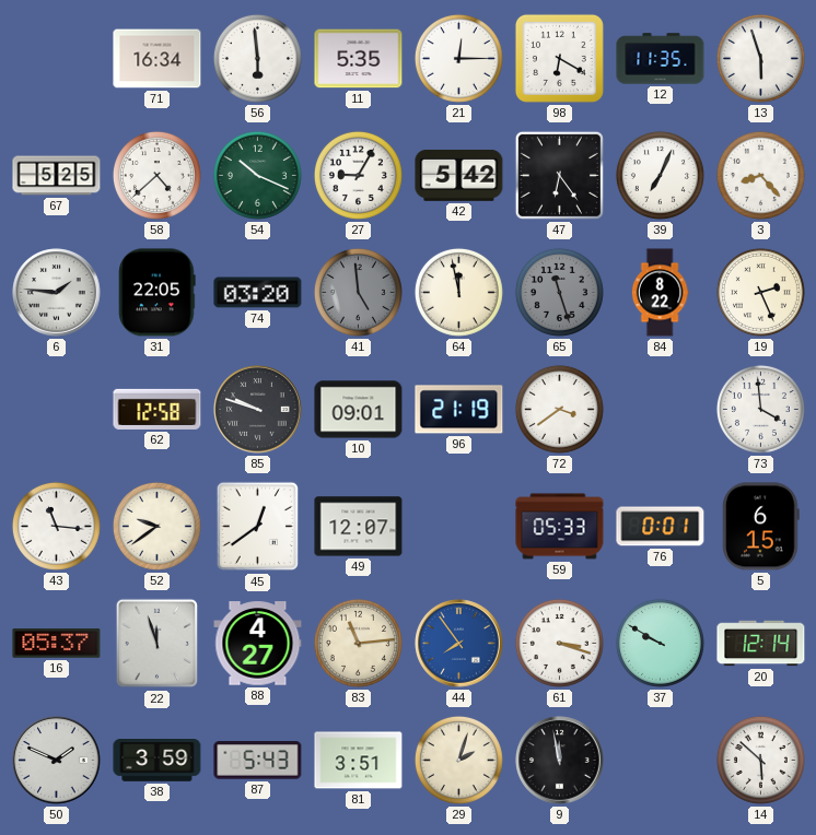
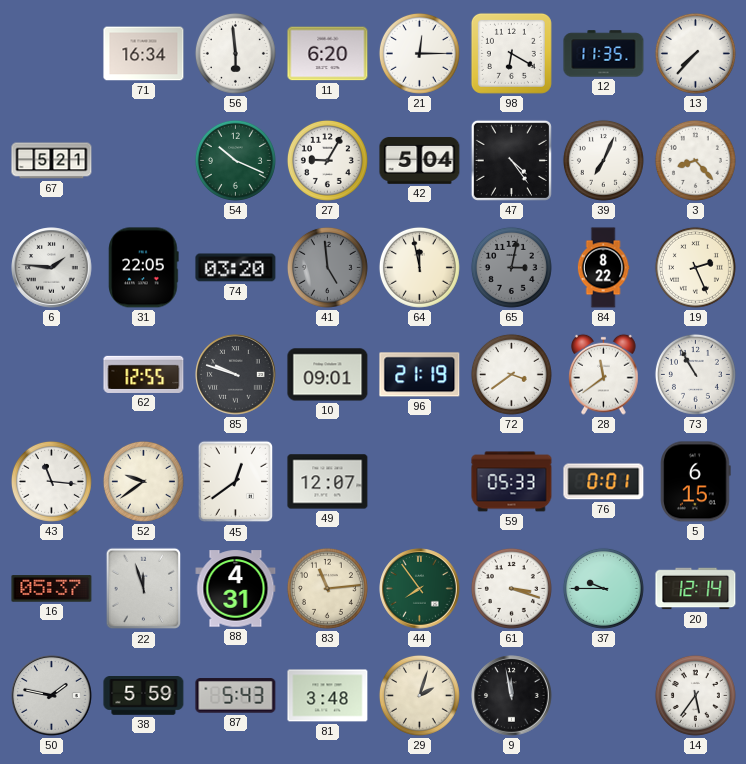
11: 5:35 -> 6:20 (328, 54)
13: 5:57 -> 7:37 (695, 53)
67: 5:25 -> 5:21 (52, 161)
58: 4:38 -> none (156, 175)
42: 5:42 -> 5:04 (420, 160)
47: 6:24 -> 4:24 (511, 160)
65: 11:27 -> 3:02 (511, 267)
62: 12:58 -> 12:55 (144, 374)
28: none -> 11:39 (604, 374)
73: 3:59 -> 10:55 (695, 374)
88: 4:27 -> 4:31 (236, 589)
44 dial: blue -> green (420, 589)
37: 9:50 -> 9:45 (603, 588)
50: 1:49 -> 1:47 (52, 696)
38: 3:59 -> 5:59 (144, 696)
81: 3:51 -> 3:48 (328, 696)
14: 5:52 -> 5:36 (695, 695)
